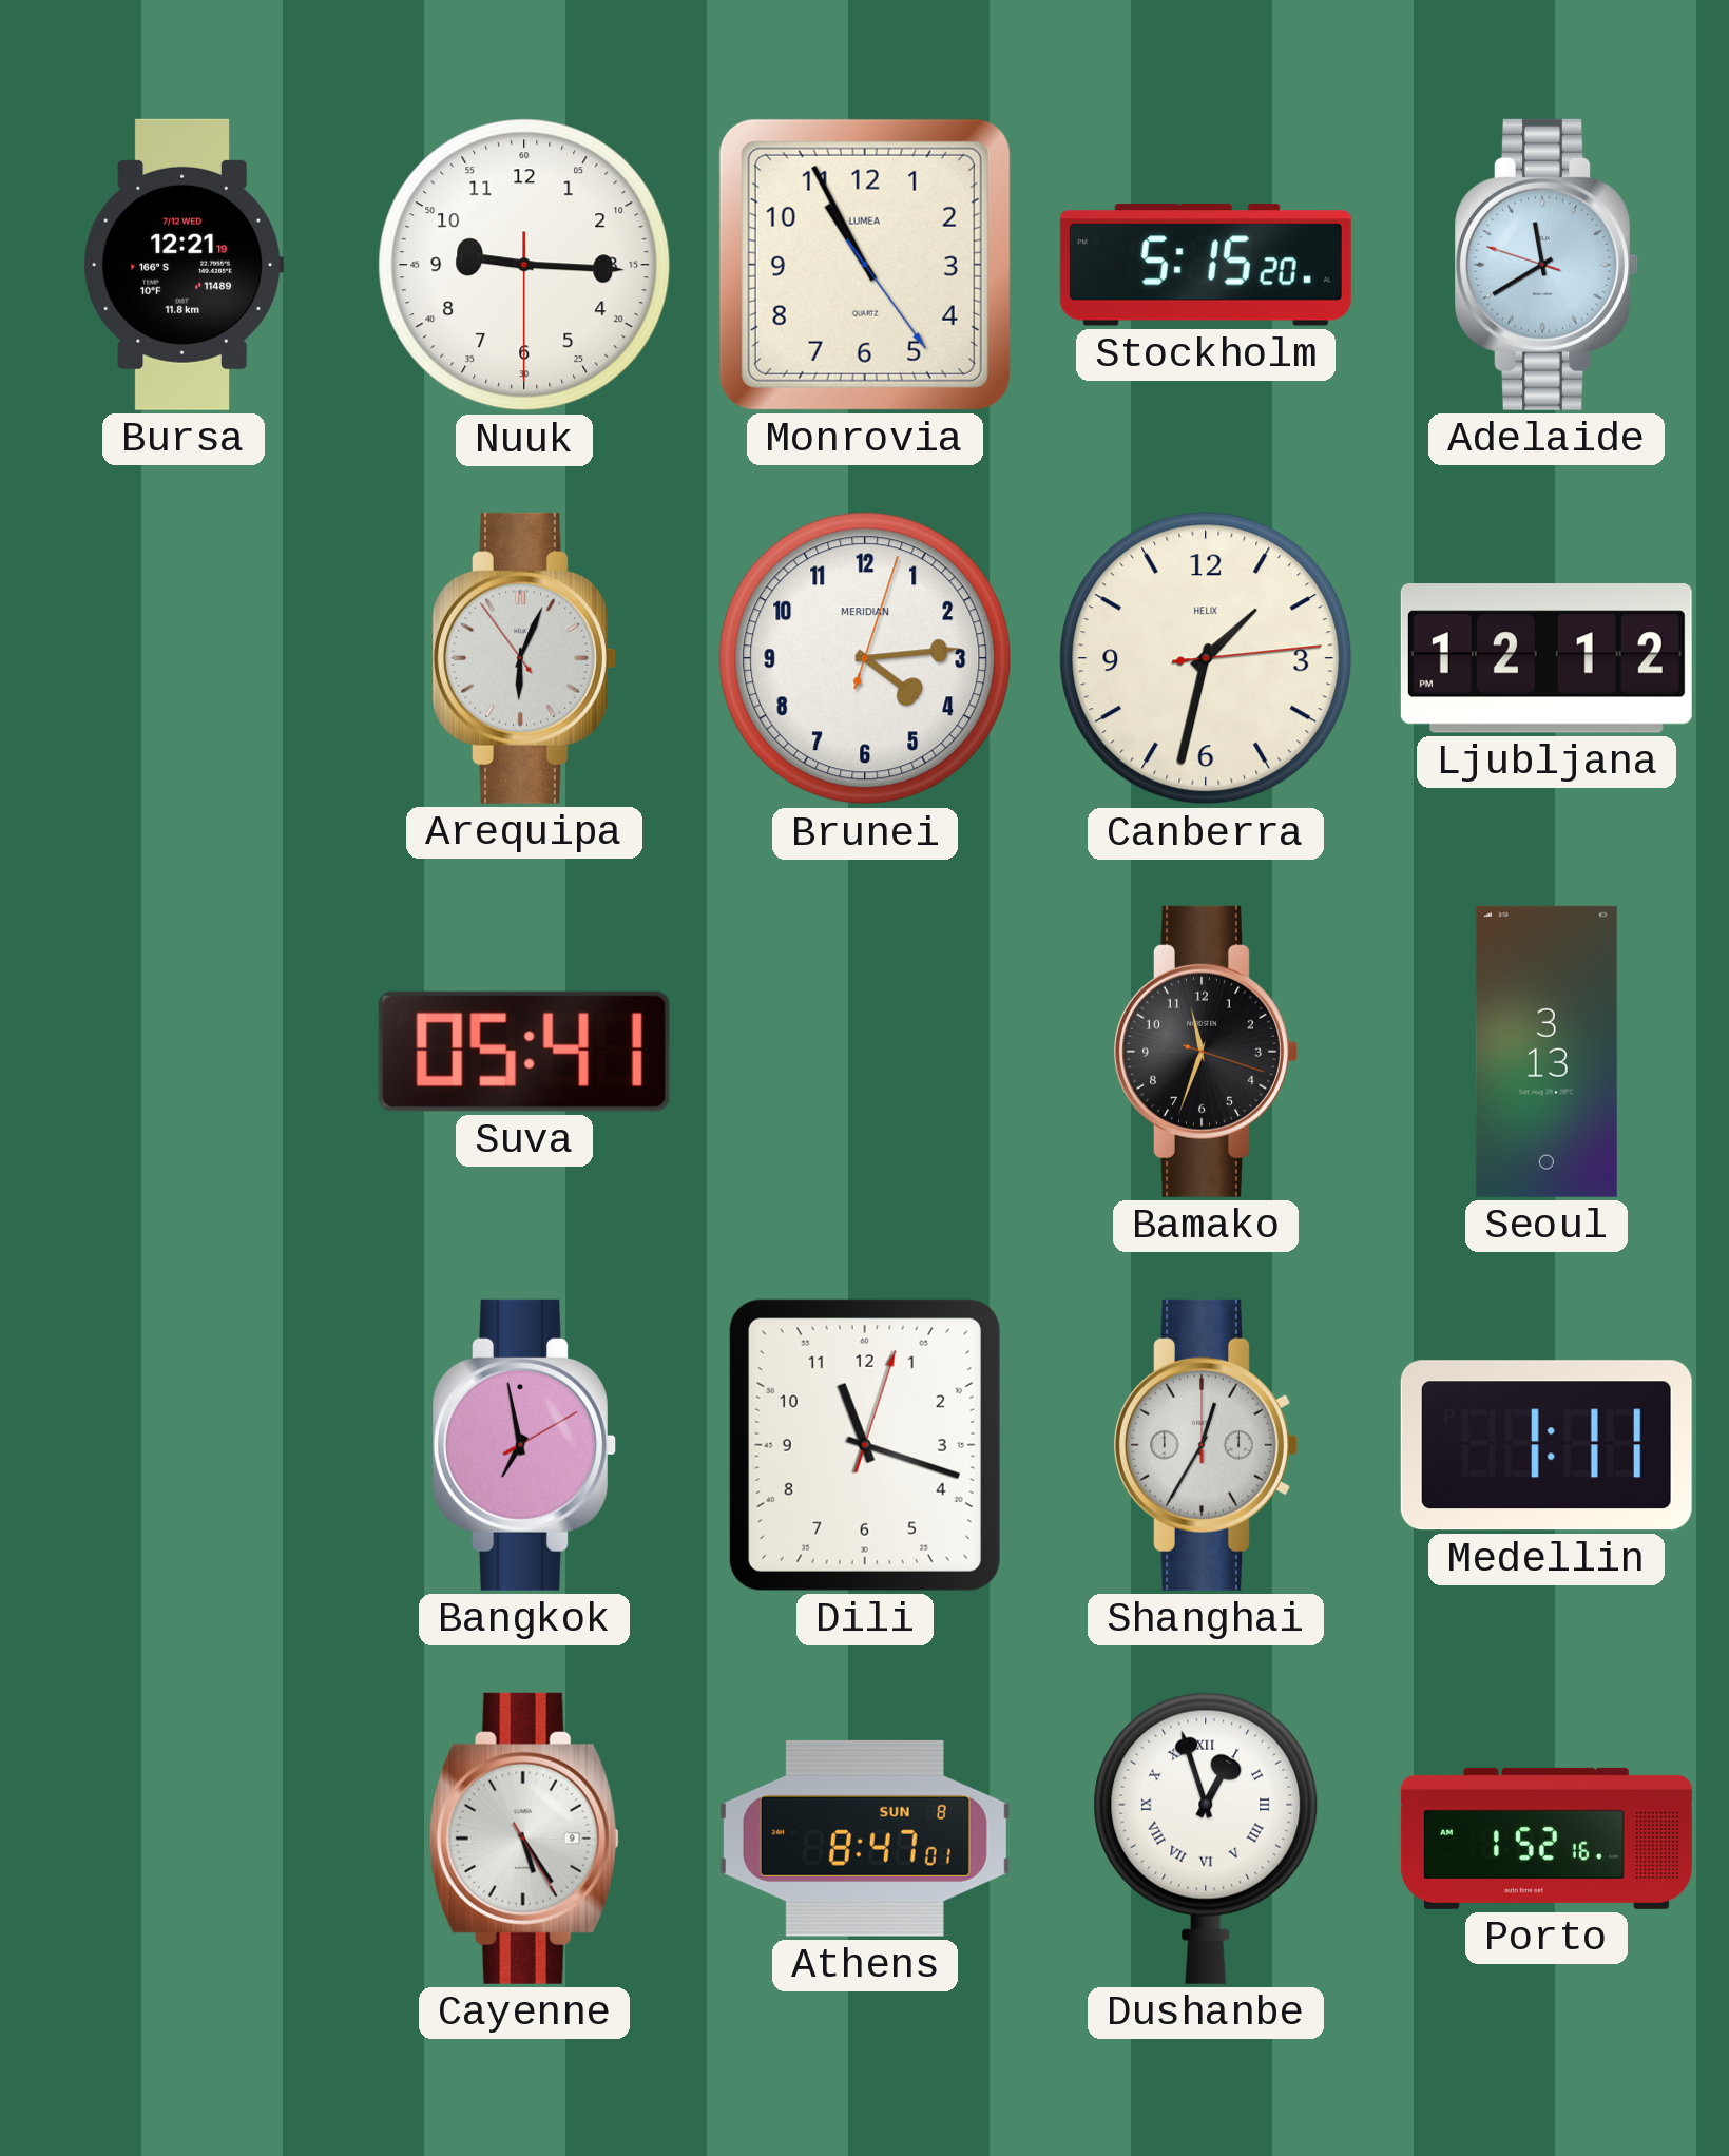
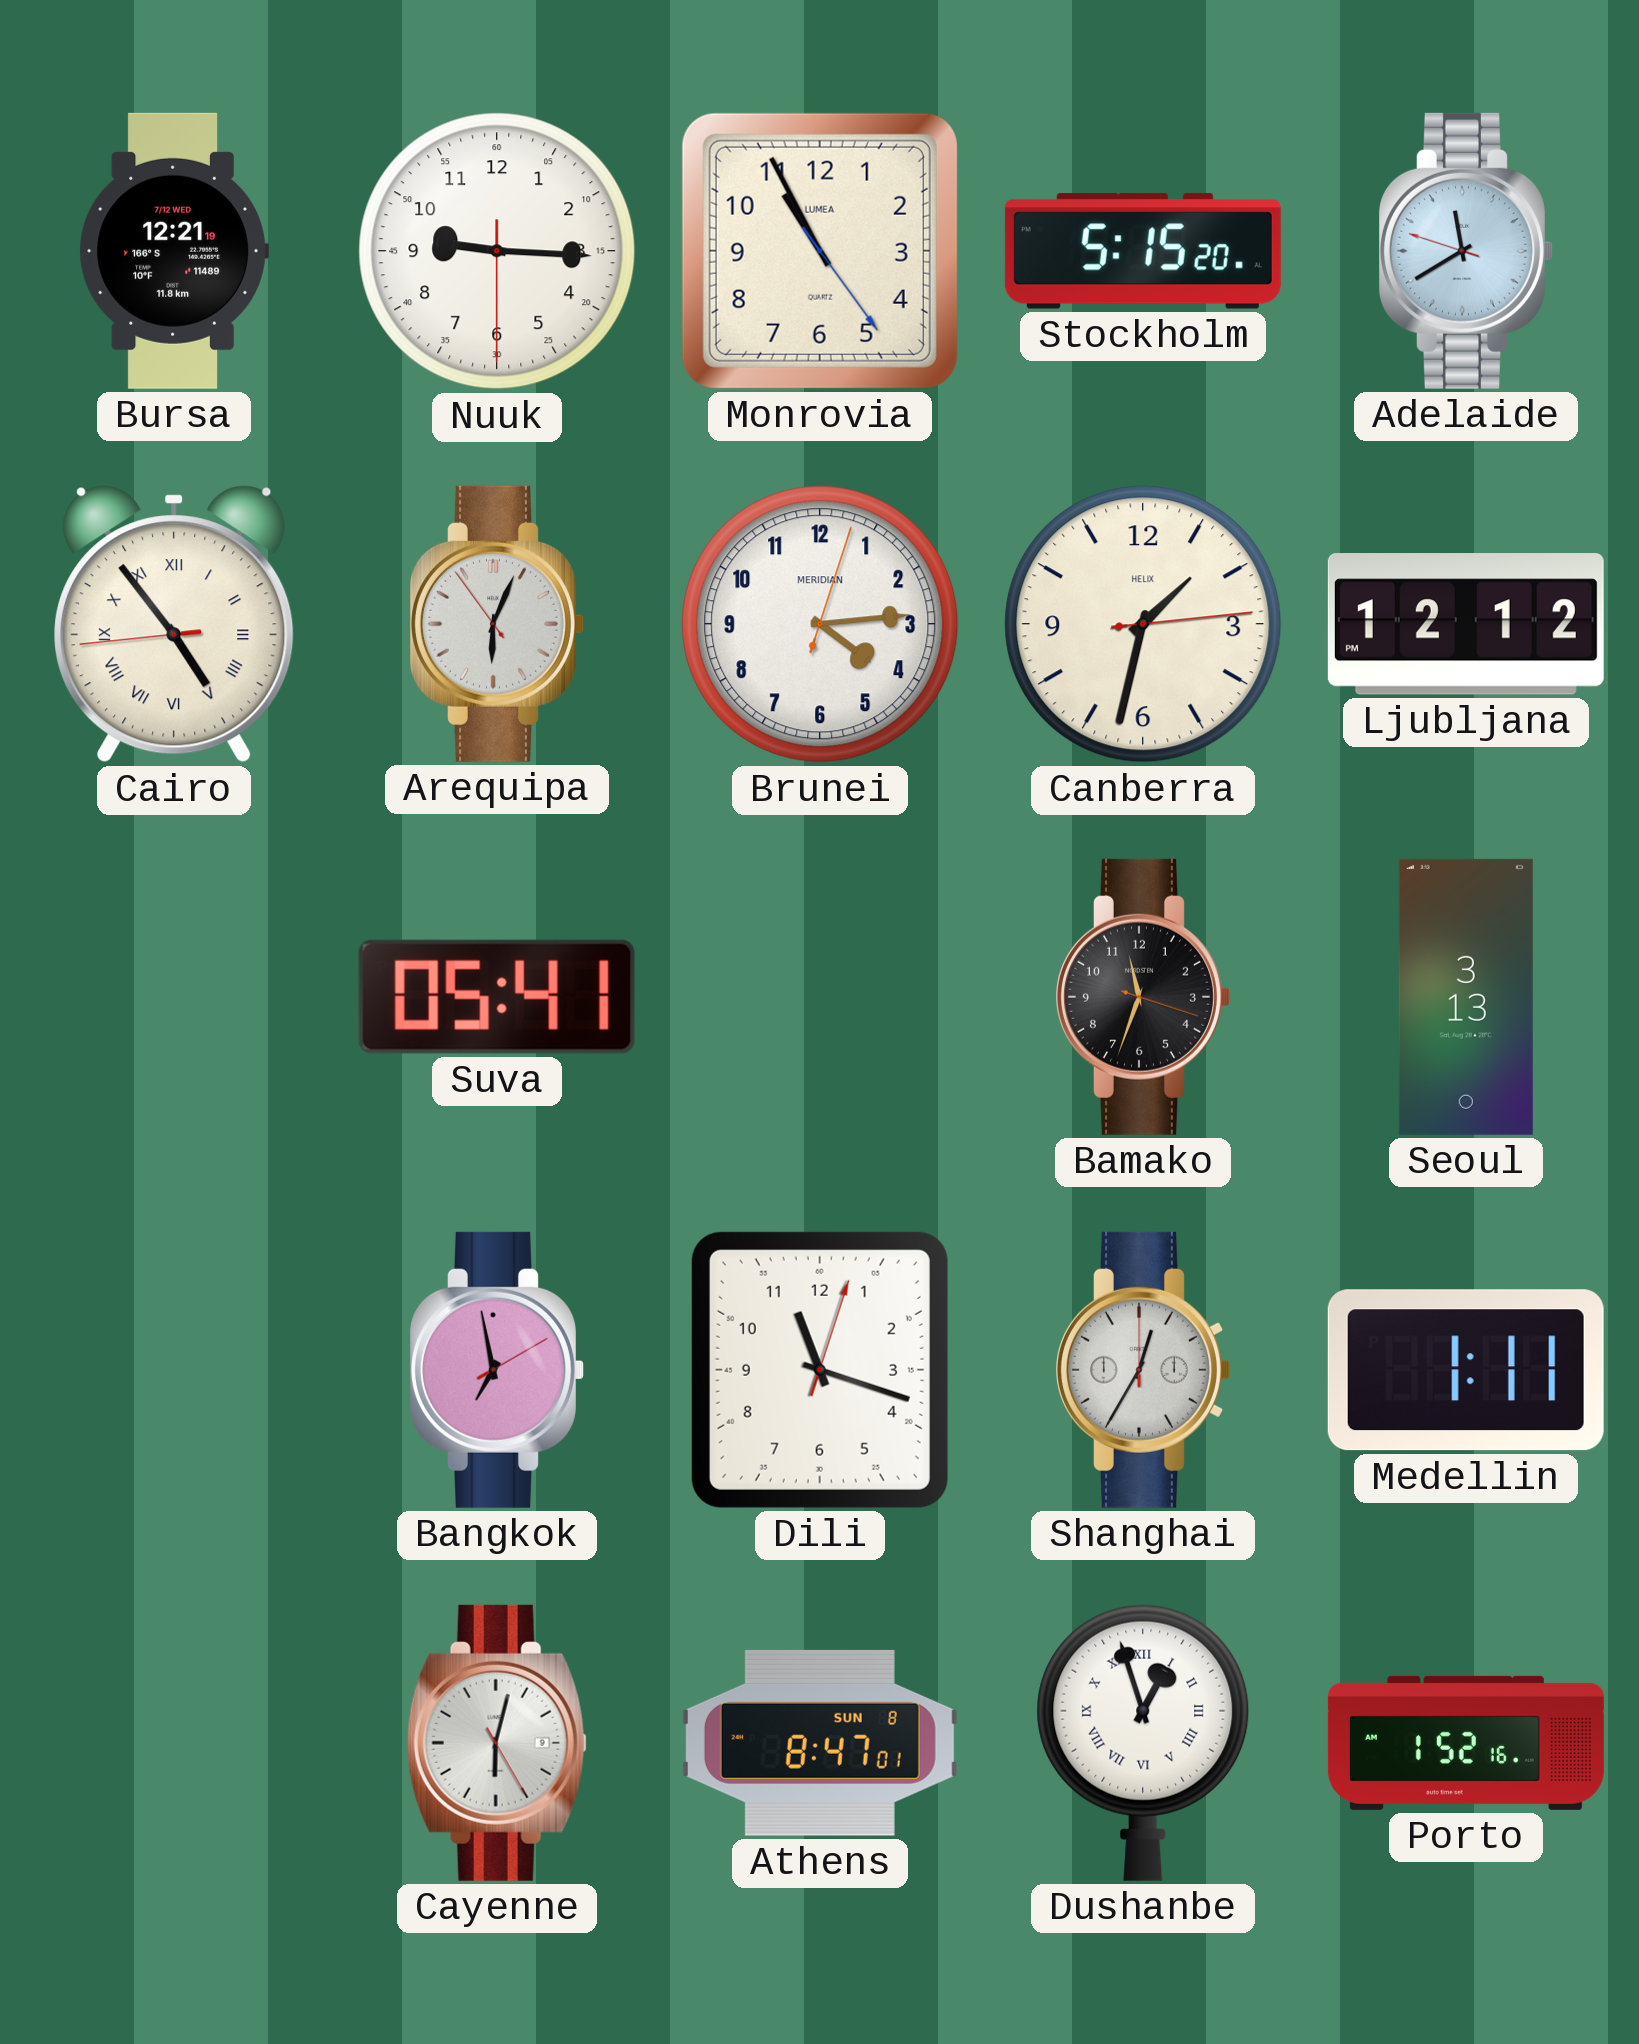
Cairo: none -> 4:53 (174, 624)
Cayenne: 5:24 -> 6:02 (497, 1743)
